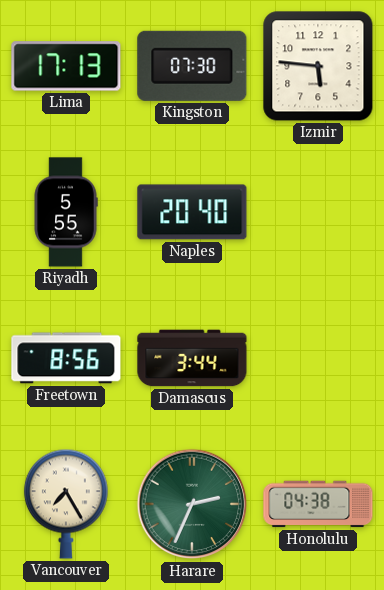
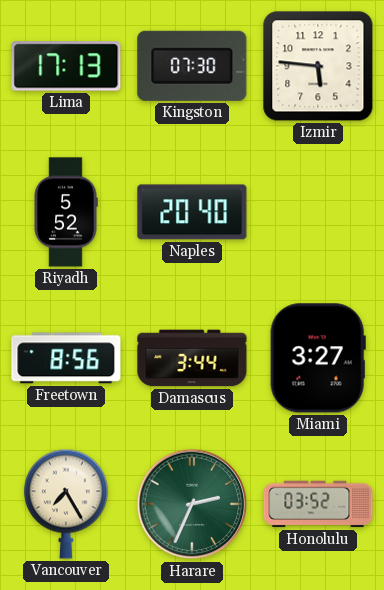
Riyadh: 5:55 -> 5:52 (66, 212)
Miami: none -> 3:27 (318, 358)
Honolulu: 04:38 -> 03:52 (318, 504)
